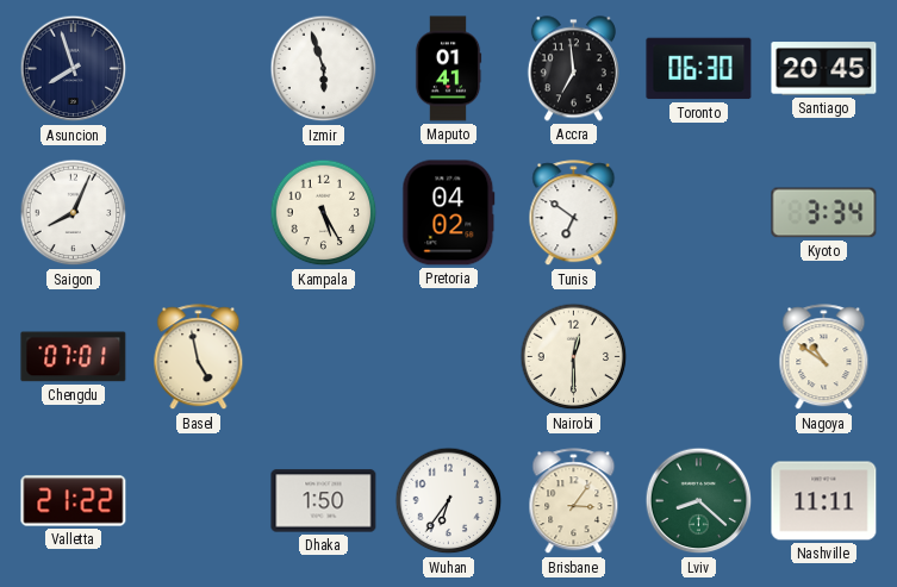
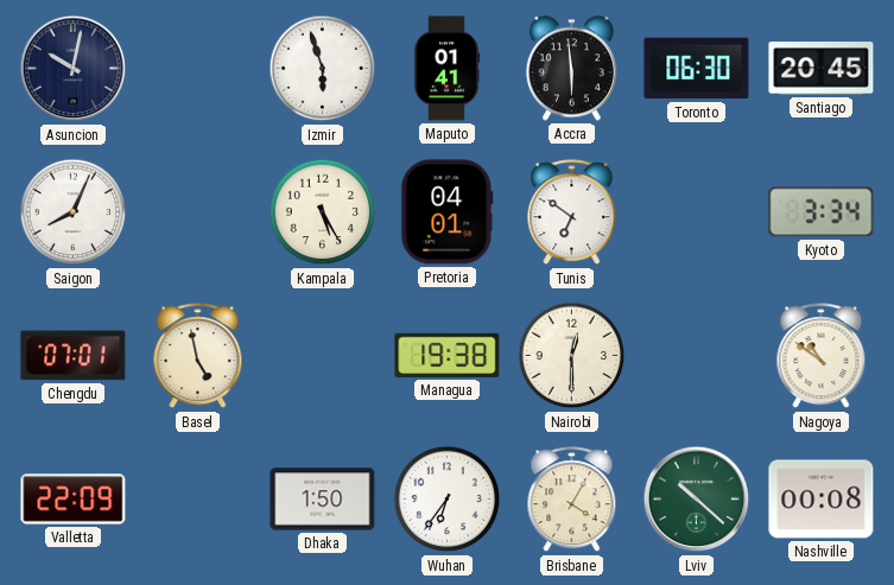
Asuncion: 7:57 -> 10:02 (74, 69)
Accra: 6:59 -> 5:59 (571, 69)
Pretoria: 04:02 -> 04:01 (448, 212)
Managua: none -> 19:38 (448, 355)
Valletta: 21:22 -> 22:09 (74, 500)
Brisbane: 3:06 -> 4:05 (572, 500)
Lviv: 8:22 -> 10:22 (697, 500)
Nashville: 11:11 -> 00:08 (822, 500)
